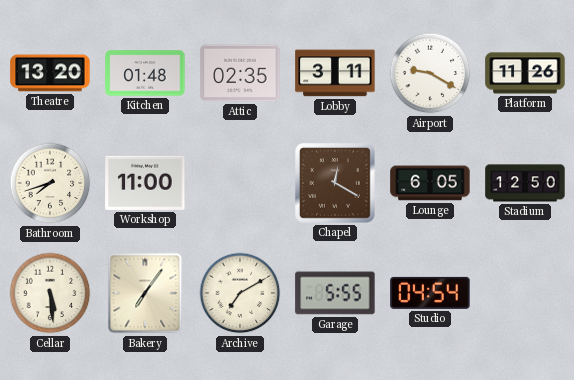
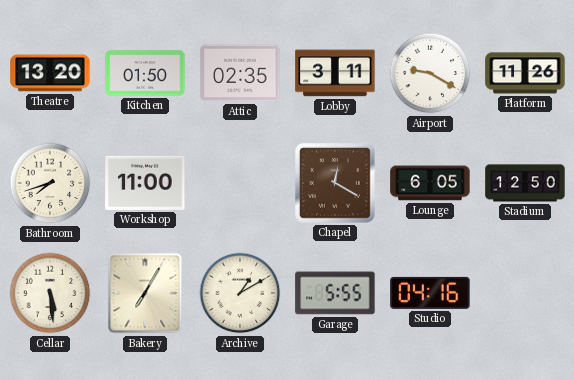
Kitchen: 01:48 -> 01:50 (145, 73)
Bakery: 7:06 -> 7:05 (145, 293)
Archive: 7:10 -> 1:10 (240, 293)
Studio: 04:54 -> 04:16 (430, 293)
